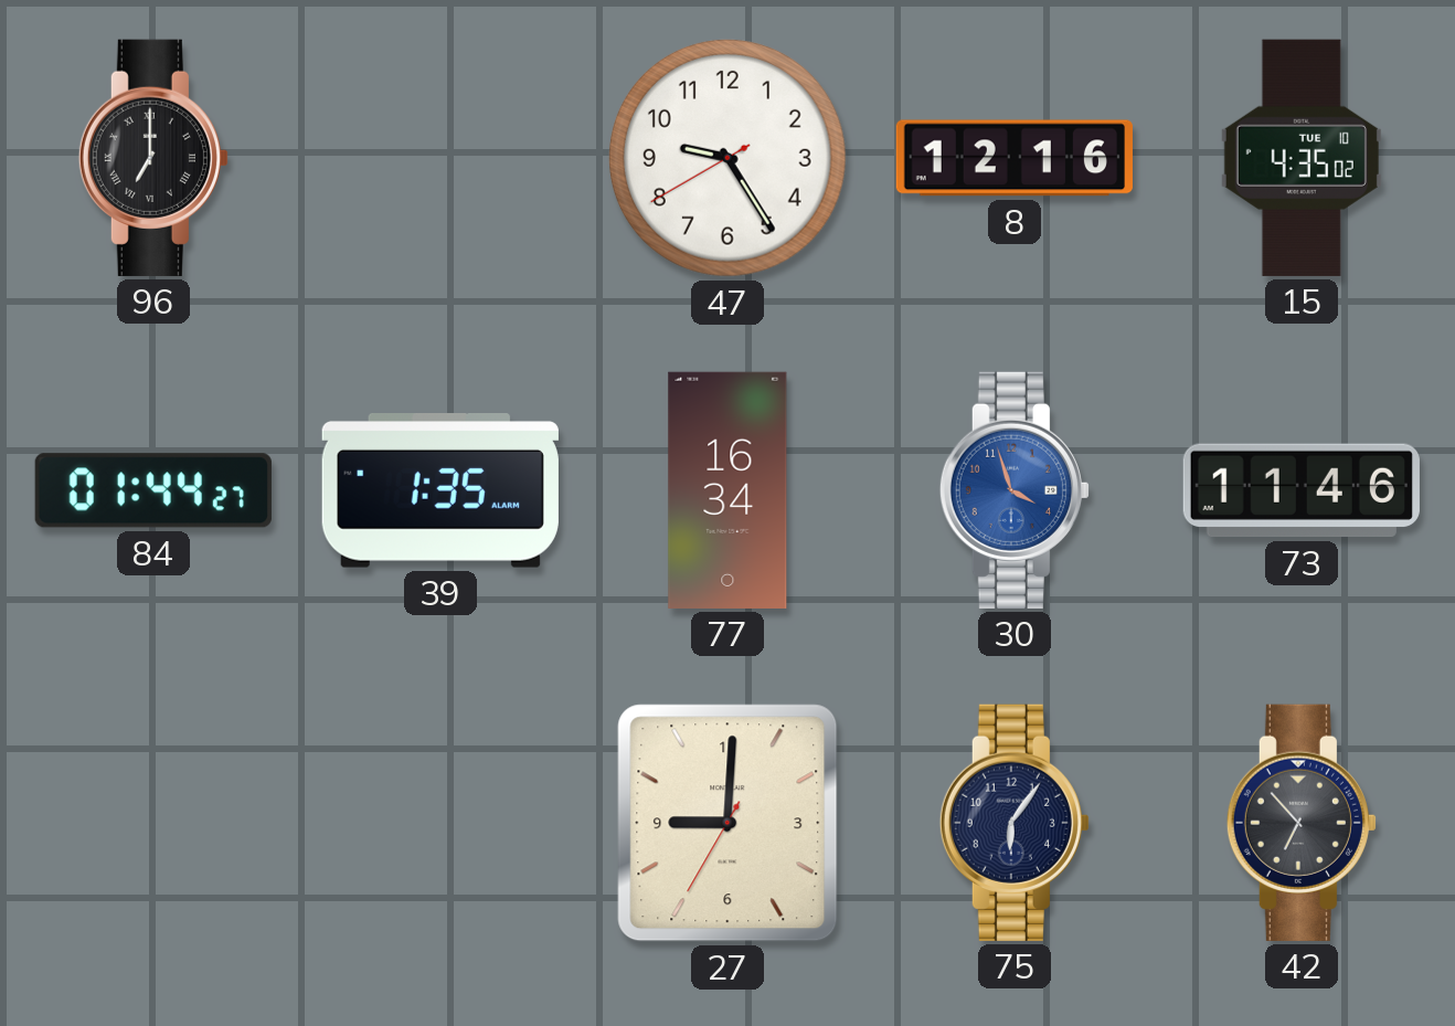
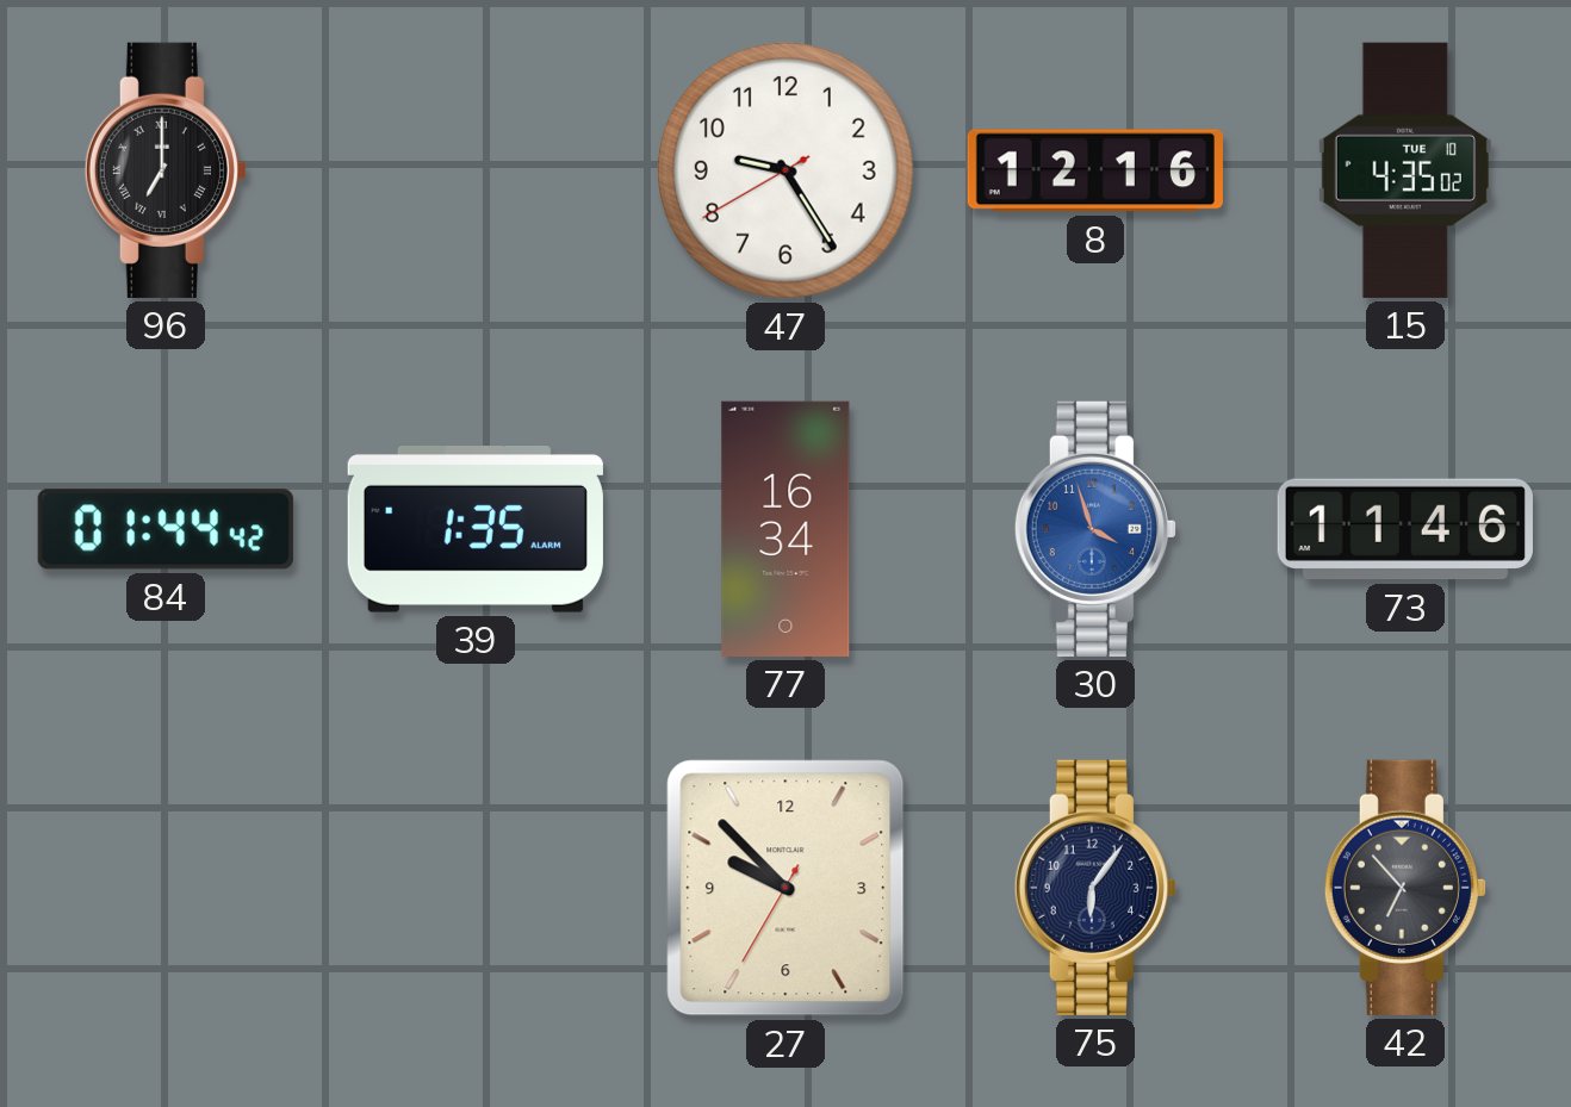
84: 01:44:27 -> 01:44:42 (166, 529)
27: 9:00 -> 9:52 (785, 888)
